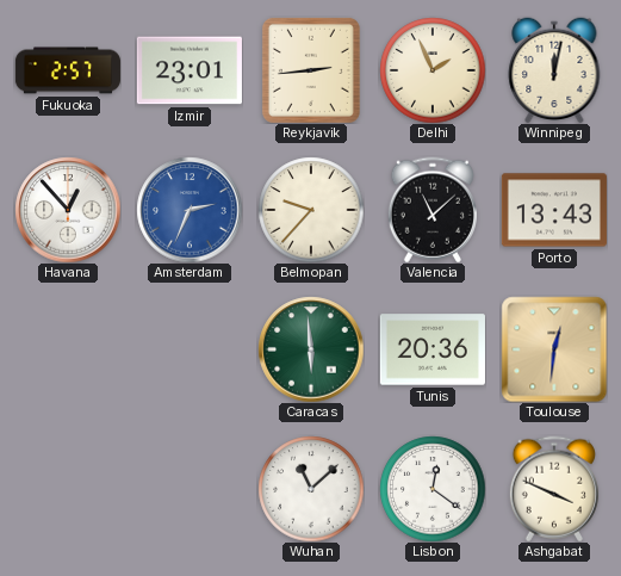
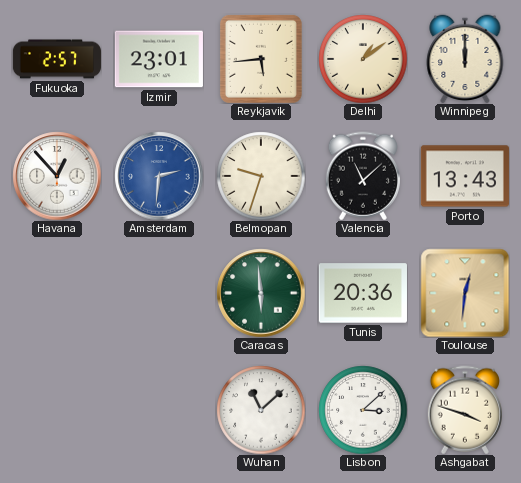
Reykjavik: 2:44 -> 5:44 (261, 59)
Delhi: 1:56 -> 1:09 (363, 59)
Winnipeg: 12:02 -> 12:00 (465, 59)
Amsterdam: 2:34 -> 2:31 (159, 176)
Belmopan: 9:37 -> 9:33 (261, 176)
Lisbon: 12:21 -> 3:08 (363, 410)
Ashgabat: 3:49 -> 3:48 (465, 410)
